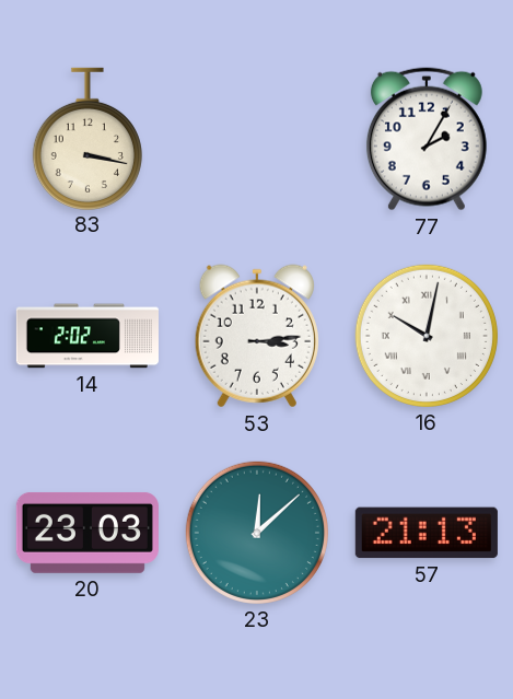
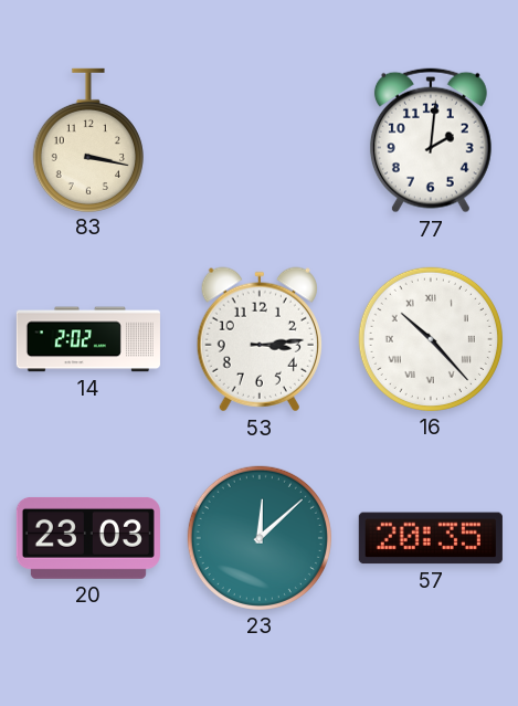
77: 2:05 -> 2:01 (431, 140)
16: 10:02 -> 10:23 (431, 339)
57: 21:13 -> 20:35 (431, 538)
